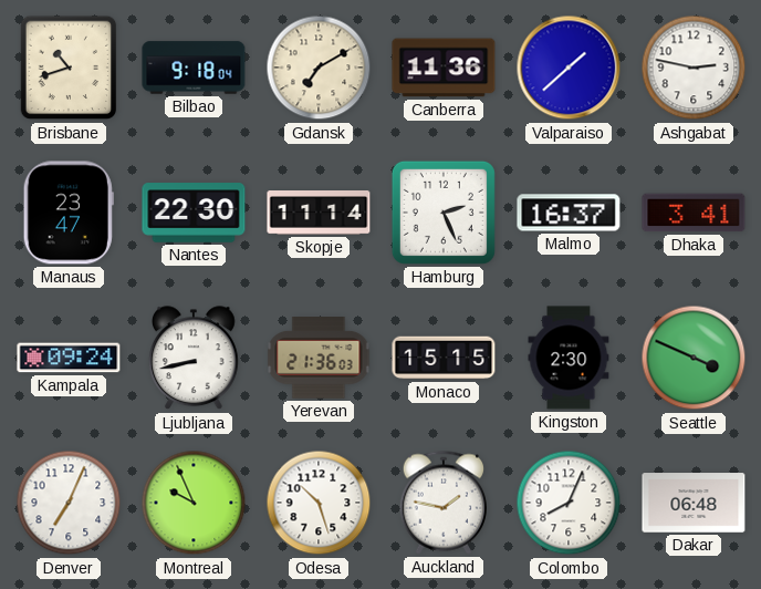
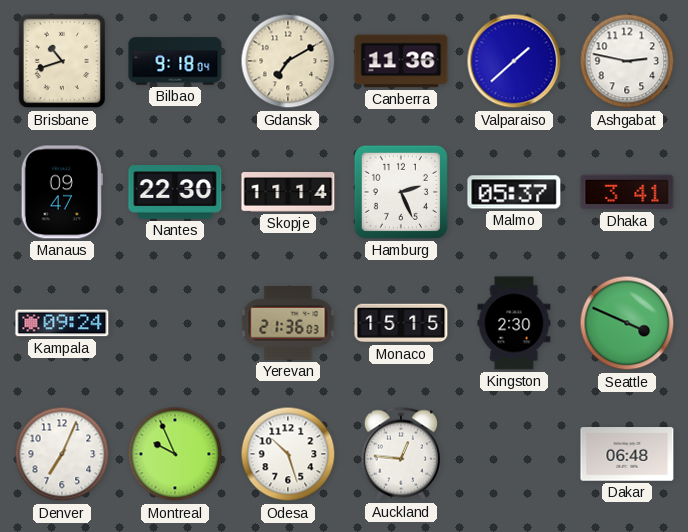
Manaus: 23:47 -> 09:47 (62, 192)
Malmo: 16:37 -> 05:37 (514, 192)
Ljubljana: 8:43 -> none (194, 359)
Auckland: 1:47 -> 12:46 (400, 454)
Colombo: 8:04 -> none (569, 503)
